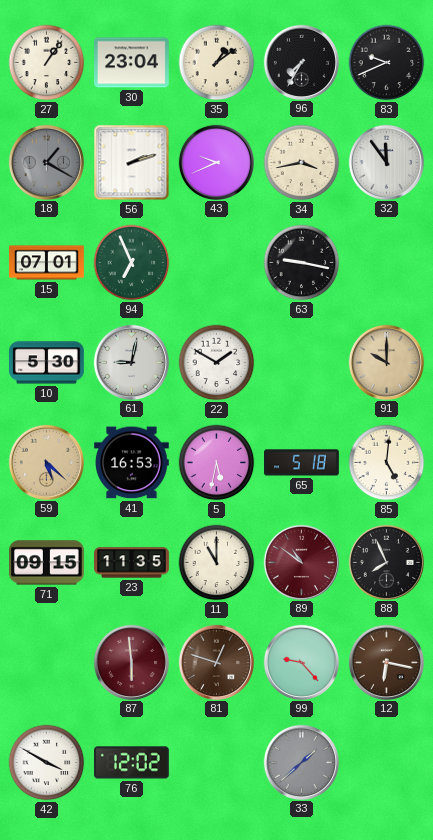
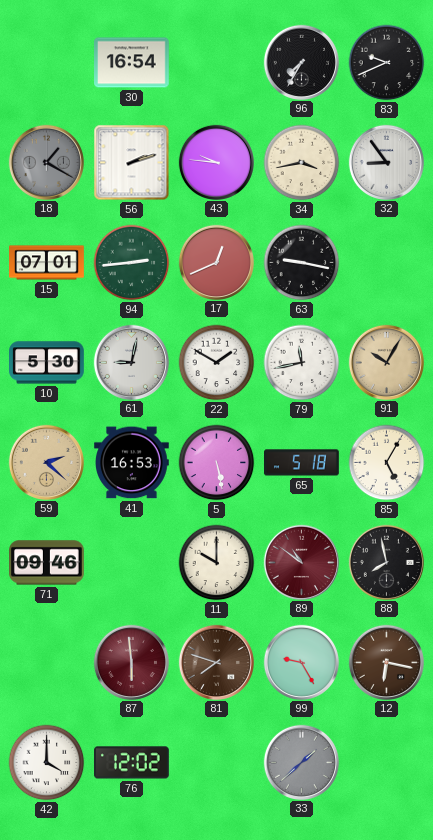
27: 1:06 -> none (47, 63)
30: 23:04 -> 16:54 (132, 63)
35: 1:09 -> none (217, 63)
43: 9:41 -> 9:46 (216, 162)
32: 11:54 -> 8:54 (386, 162)
94: 6:56 -> 2:44 (132, 263)
17: none -> 12:41 (216, 262)
79: none -> 11:43 (302, 363)
91: 10:00 -> 10:05 (386, 362)
59: 5:22 -> 2:22 (46, 462)
5: 5:32 -> 5:28 (217, 463)
85: 5:01 -> 5:05 (387, 463)
71: 09:15 -> 09:46 (47, 563)
23: 11:35 -> none (132, 563)
11: 11:00 -> 10:00 (217, 563)
88: 7:56 -> 7:58 (386, 562)
81: 12:48 -> 7:48 (216, 662)
99: 9:23 -> 9:25 (301, 662)
42: 3:50 -> 4:00 (47, 763)
